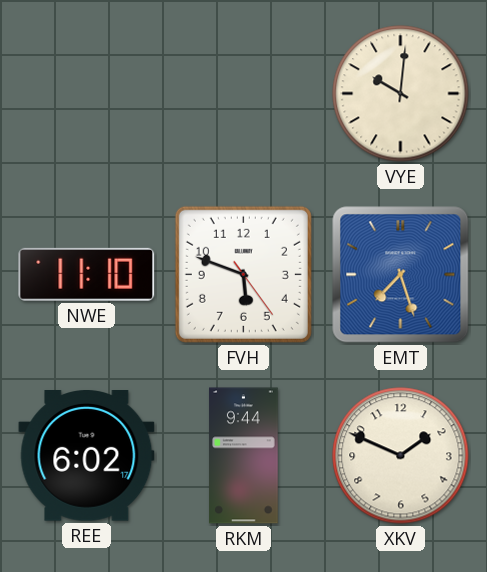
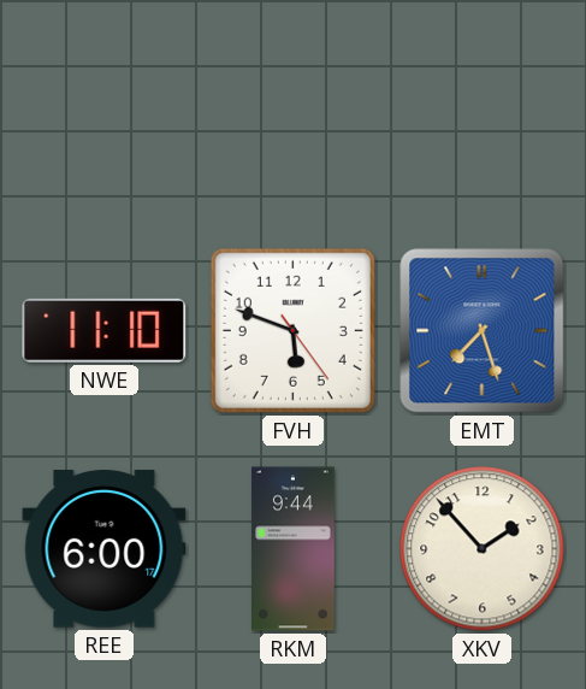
VYE: 10:01 -> none (401, 94)
REE: 6:02 -> 6:00 (105, 549)
XKV: 1:49 -> 1:53 (483, 549)
